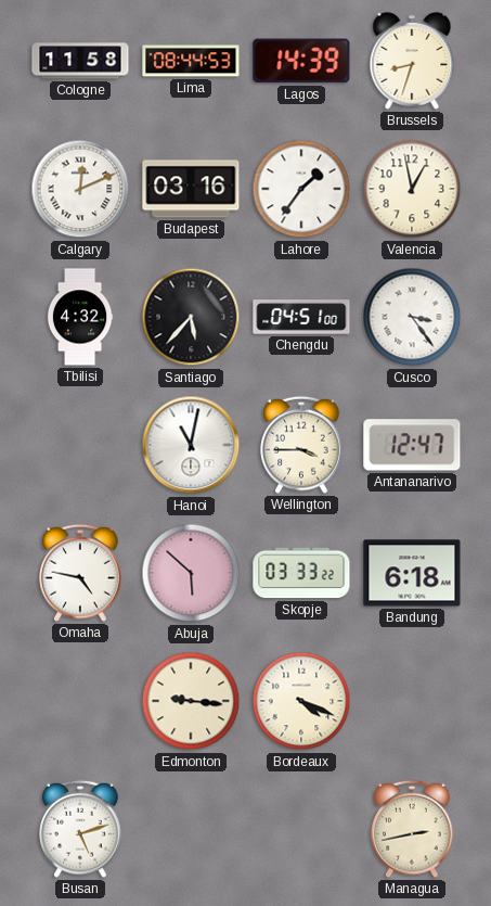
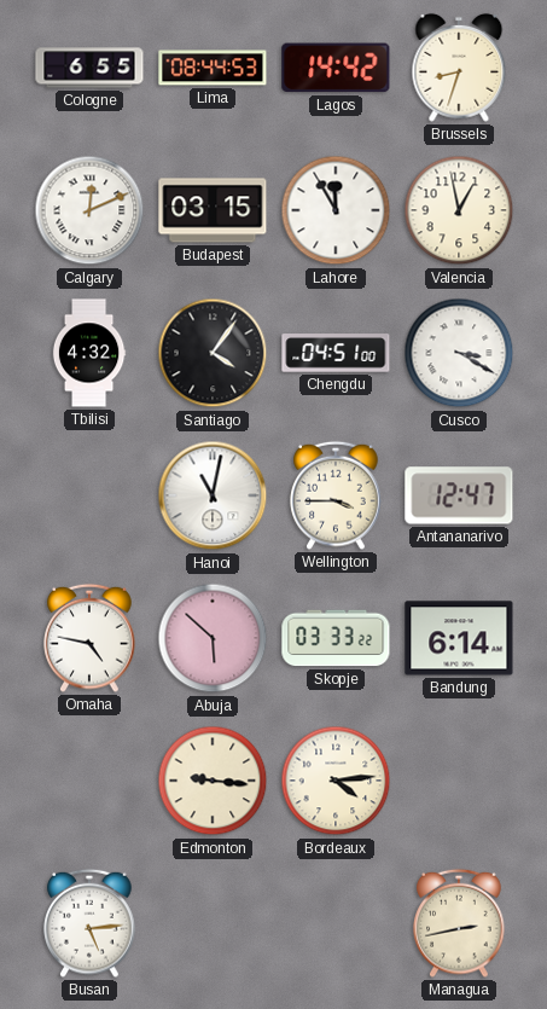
Cologne: 11:58 -> 6:55 (89, 68)
Lagos: 14:39 -> 14:42 (336, 68)
Budapest: 03:16 -> 03:15 (213, 210)
Lahore: 1:36 -> 11:55 (336, 210)
Santiago: 5:37 -> 4:06 (213, 353)
Cusco: 3:24 -> 3:20 (459, 353)
Bandung: 6:18 -> 6:14 (459, 638)
Bordeaux: 4:19 -> 4:14 (336, 781)
Busan: 5:12 -> 5:14 (89, 923)
